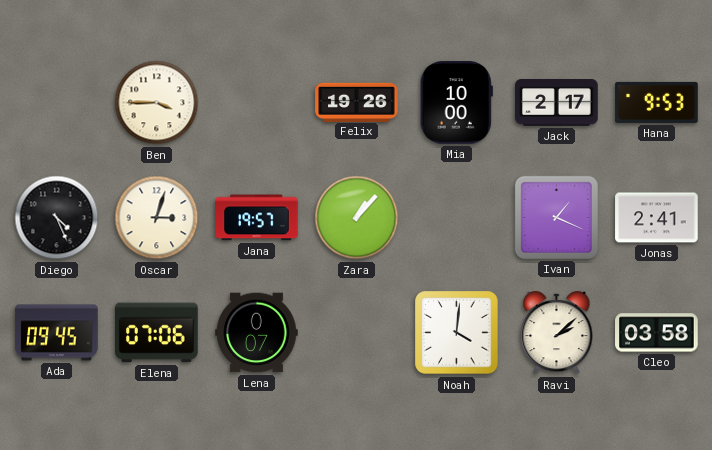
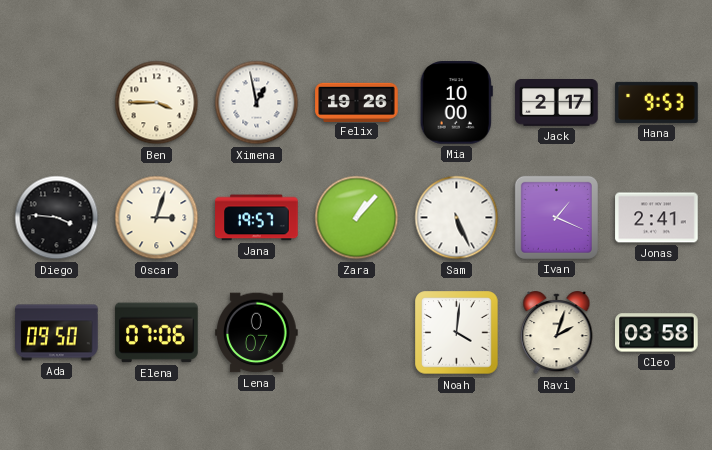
Ximena: none -> 12:58 (257, 103)
Diego: 4:26 -> 3:46 (57, 218)
Sam: none -> 5:26 (457, 218)
Ada: 09:45 -> 09:50 (57, 333)
Ravi: 2:08 -> 2:03 (557, 334)
